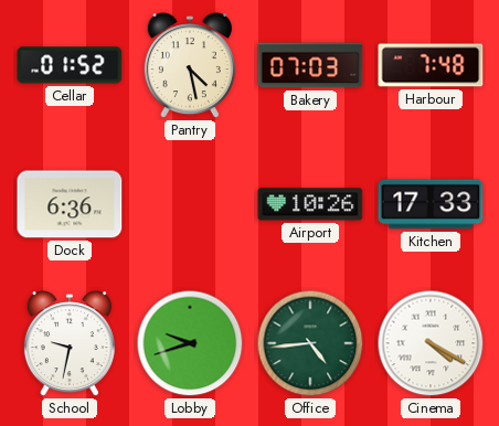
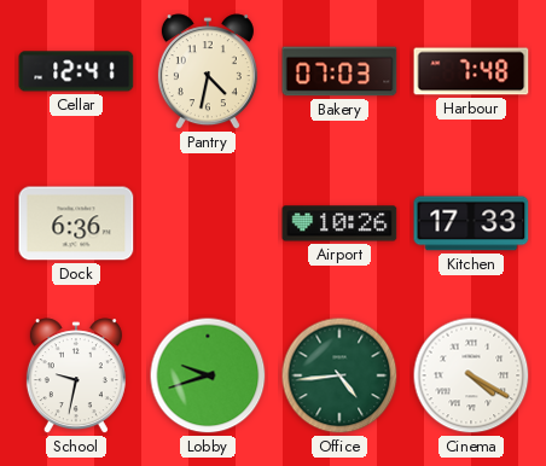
Cellar: 01:52 -> 12:41 (76, 71)
Pantry: 4:28 -> 4:32 (208, 72)
